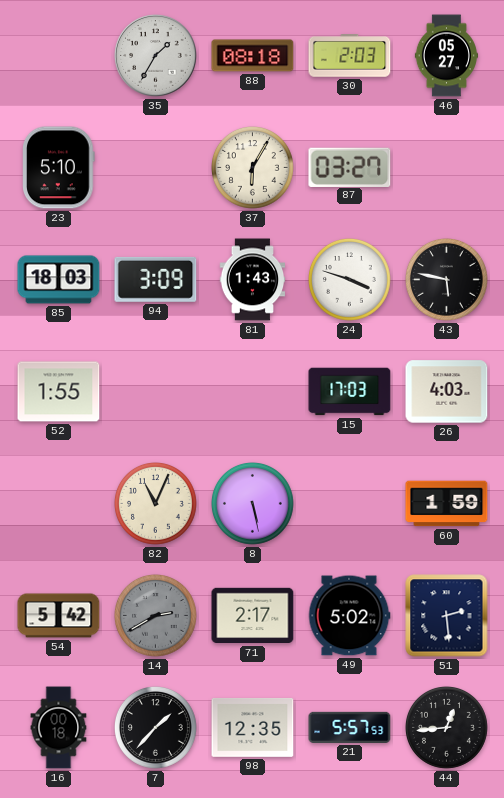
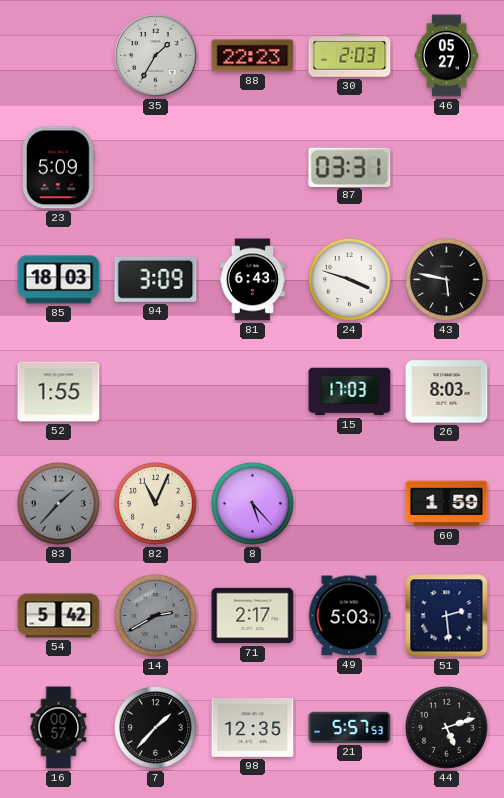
88: 08:18 -> 22:23 (253, 56)
23: 5:10 -> 5:09 (59, 168)
37: 6:05 -> none (253, 168)
87: 03:27 -> 03:31 (350, 167)
81: 1:43 -> 6:43 (253, 280)
26: 4:03 -> 8:03 (447, 392)
83: none -> 1:37 (59, 504)
8: 5:28 -> 5:23 (253, 504)
49: 5:02 -> 5:03 (349, 616)
16: 00:18 -> 00:57 (59, 728)
44: 12:44 -> 5:12 (447, 728)
